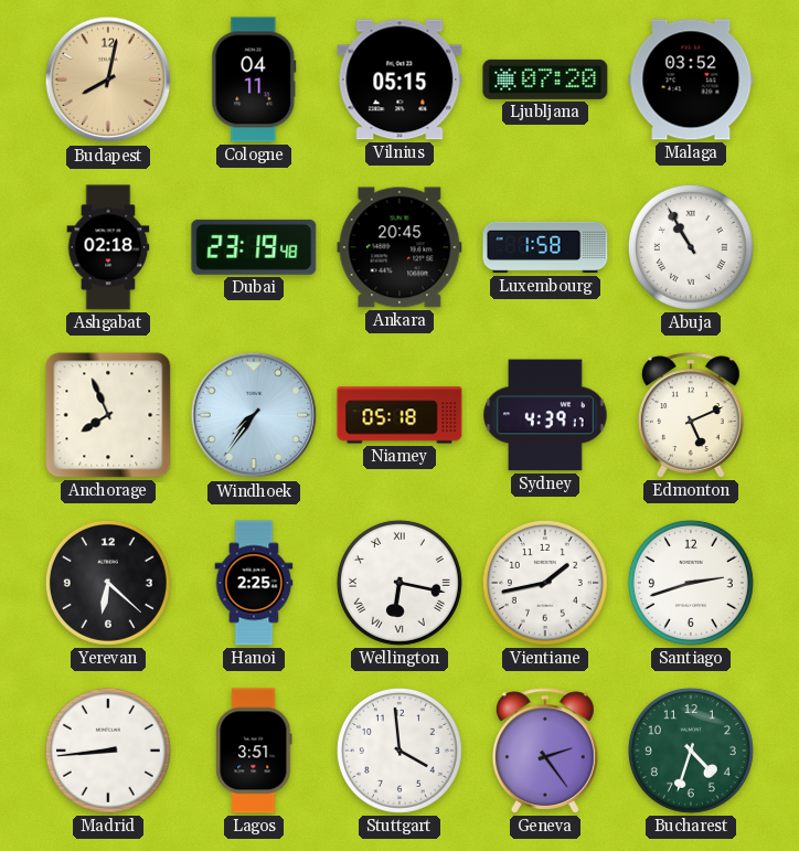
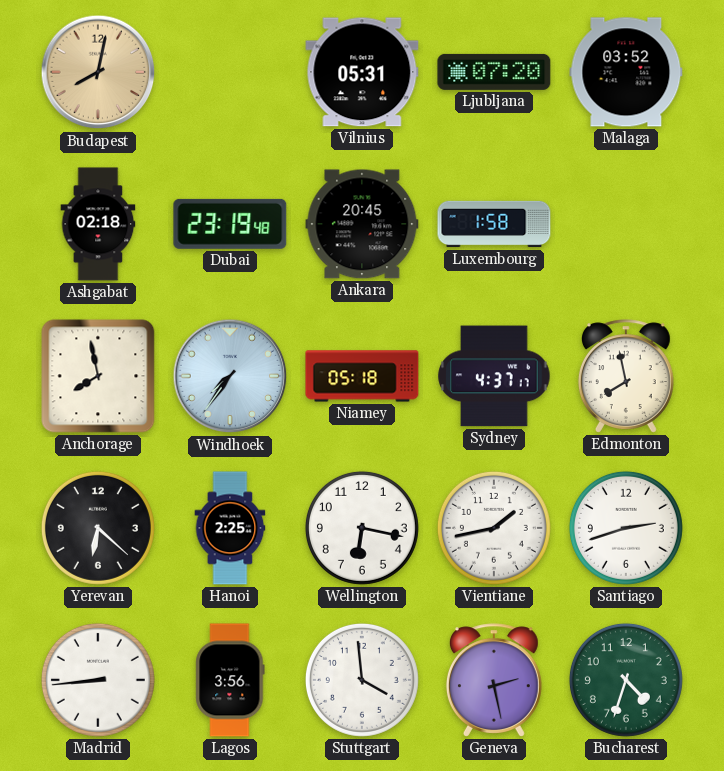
Cologne: 04:11 -> none (254, 79)
Vilnius: 05:15 -> 05:31 (362, 72)
Abuja: 10:55 -> none (691, 247)
Anchorage: 7:56 -> 7:58 (98, 376)
Sydney: 4:39 -> 4:37 (494, 376)
Edmonton: 5:11 -> 7:58 (626, 376)
Wellington numerals: Roman -> Arabic (362, 528)
Lagos: 3:51 -> 3:56 (230, 680)
Geneva: 2:24 -> 2:28 (494, 680)
